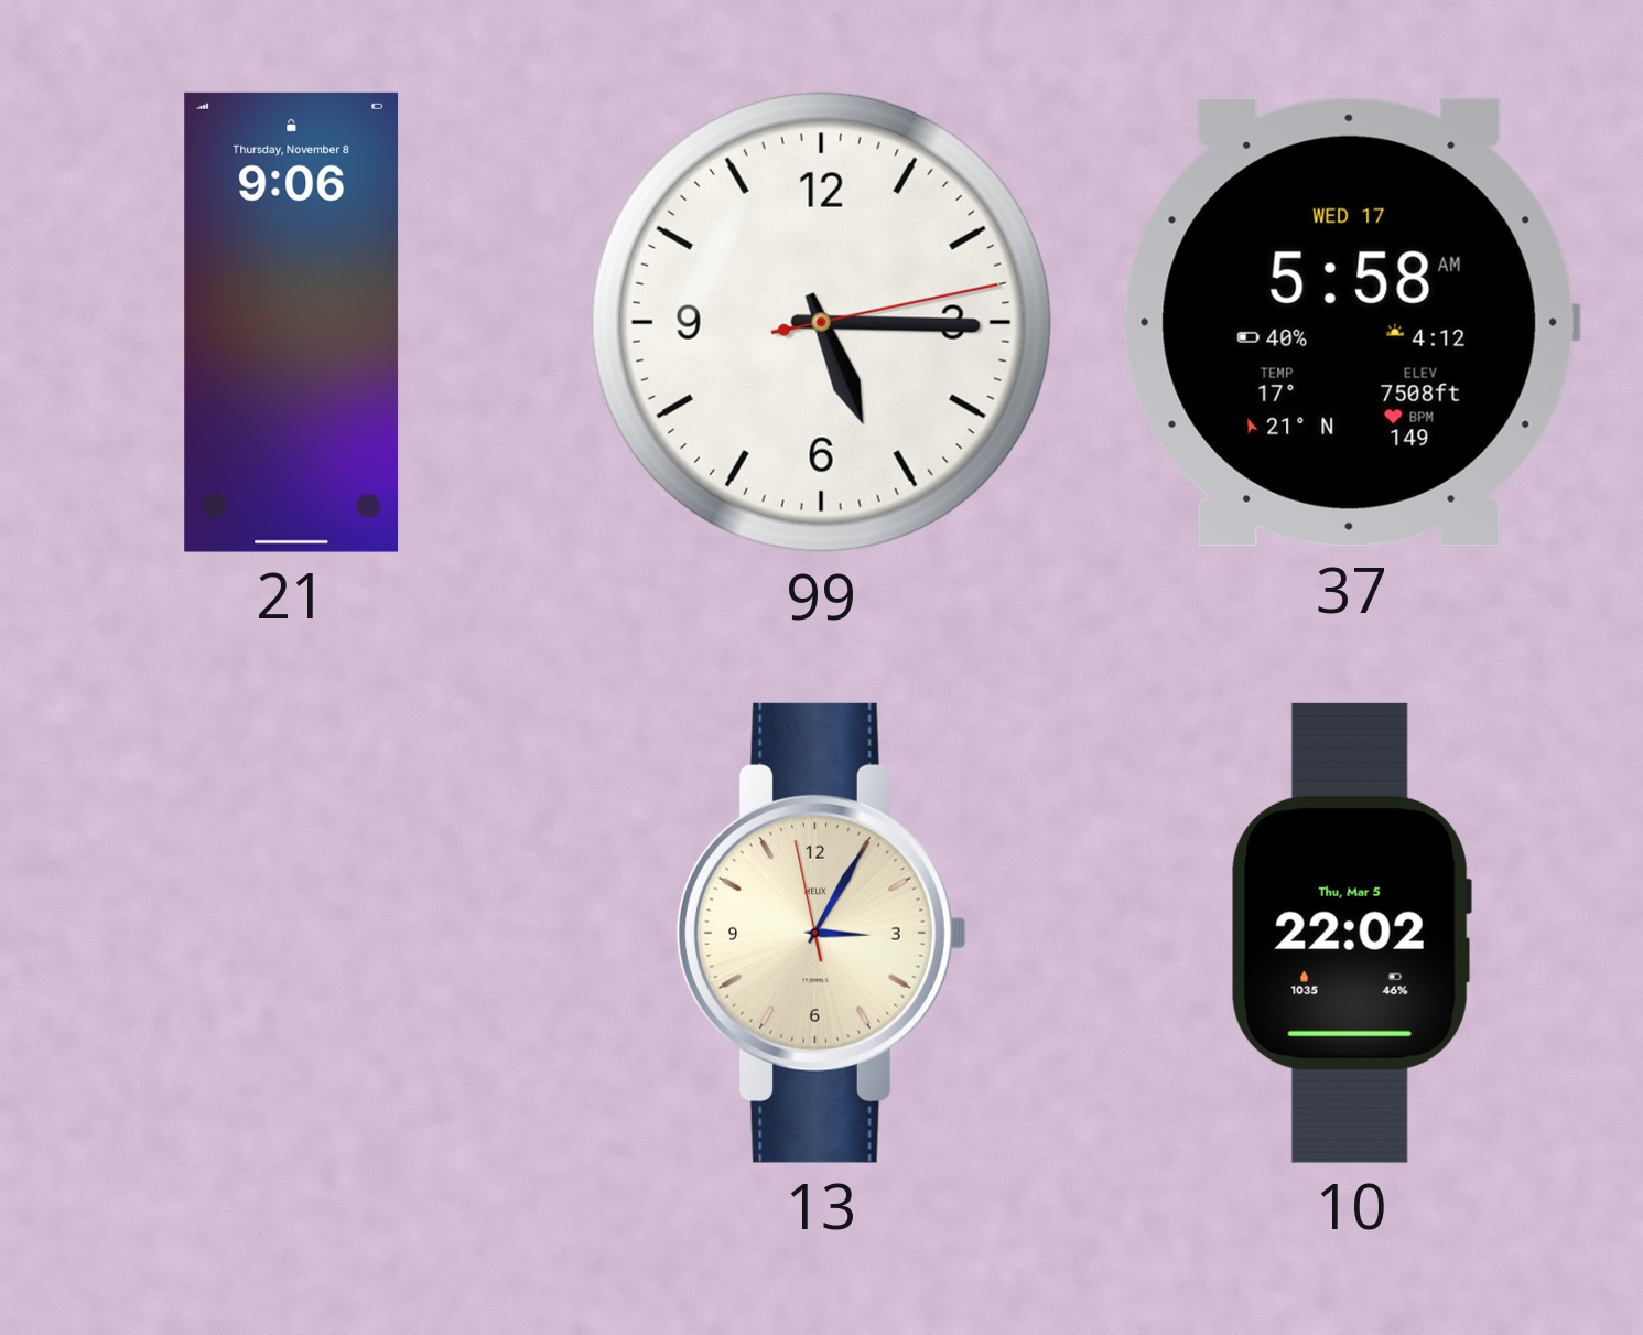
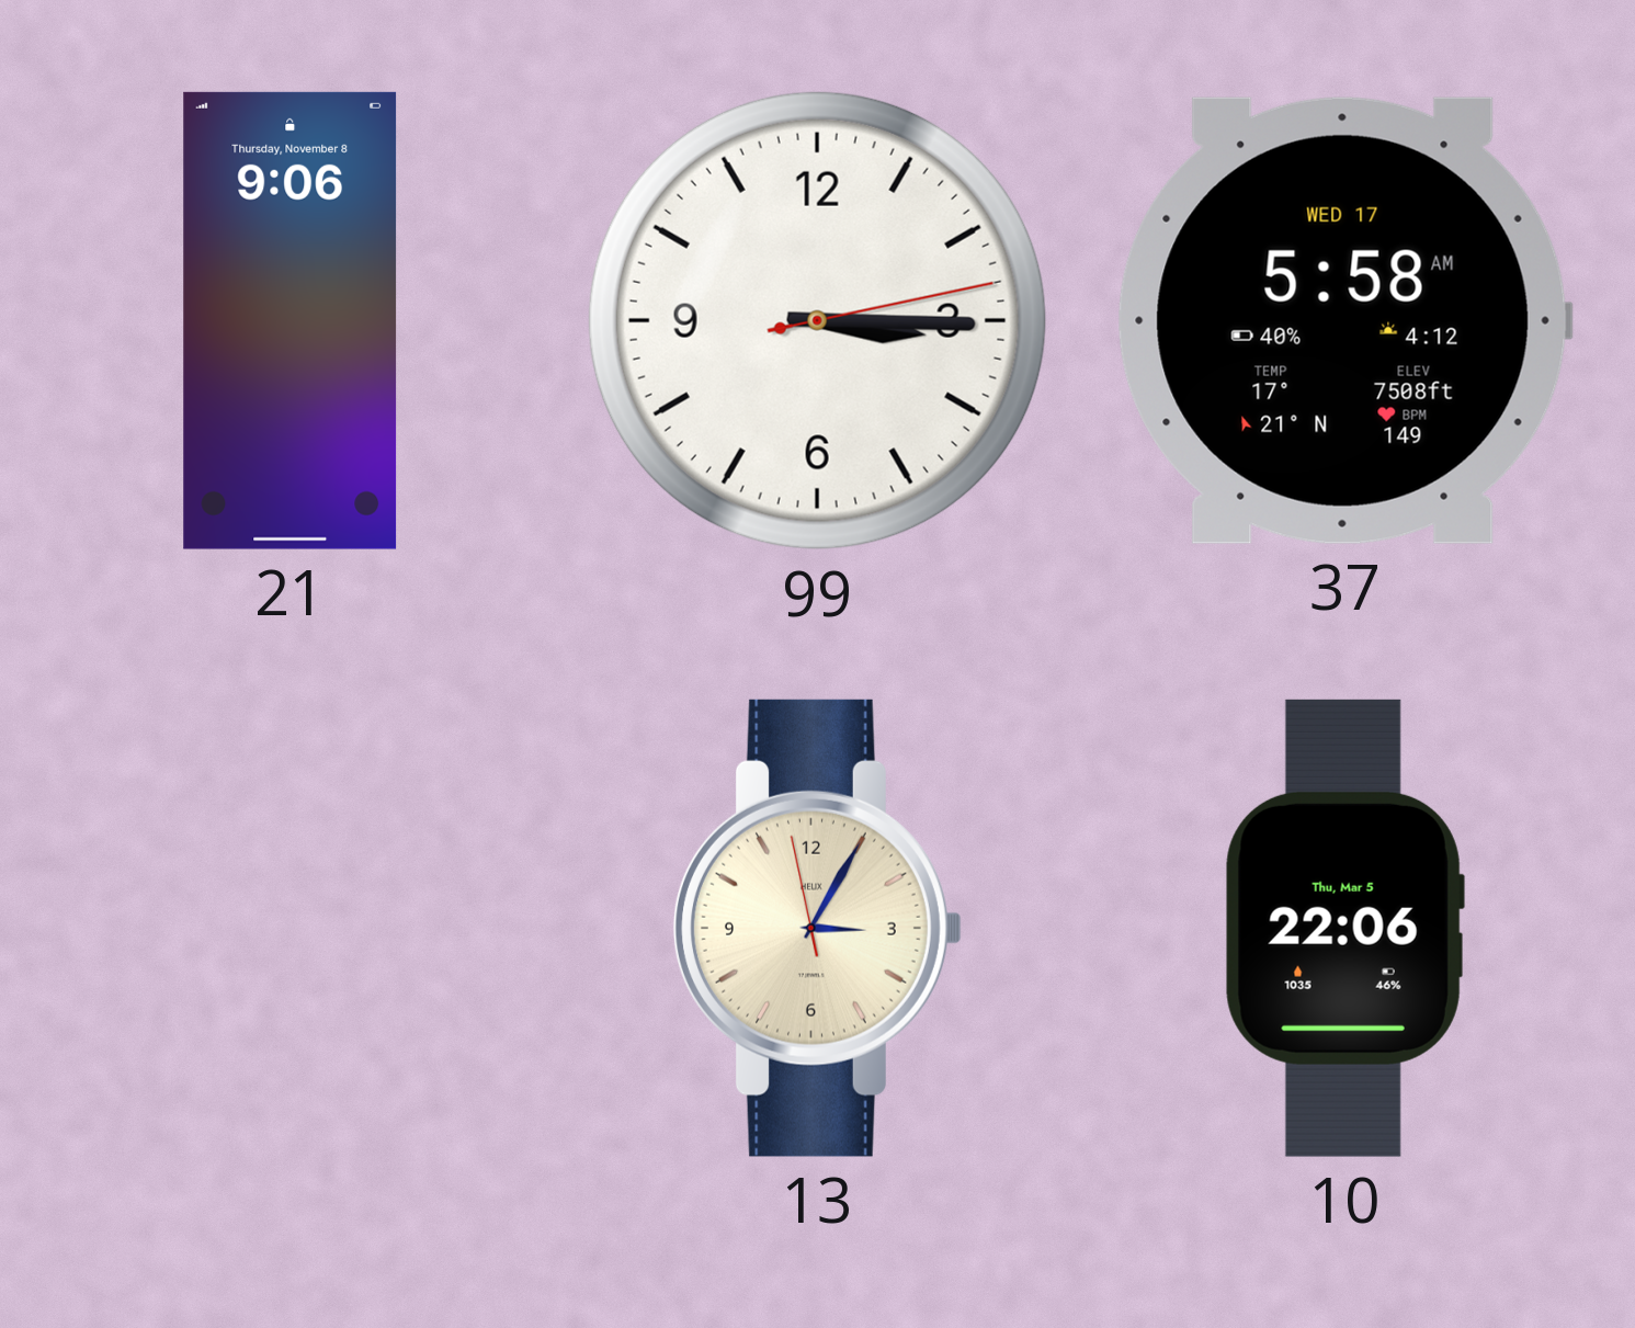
99: 5:15 -> 3:15 (817, 320)
10: 22:02 -> 22:06 (1344, 928)
